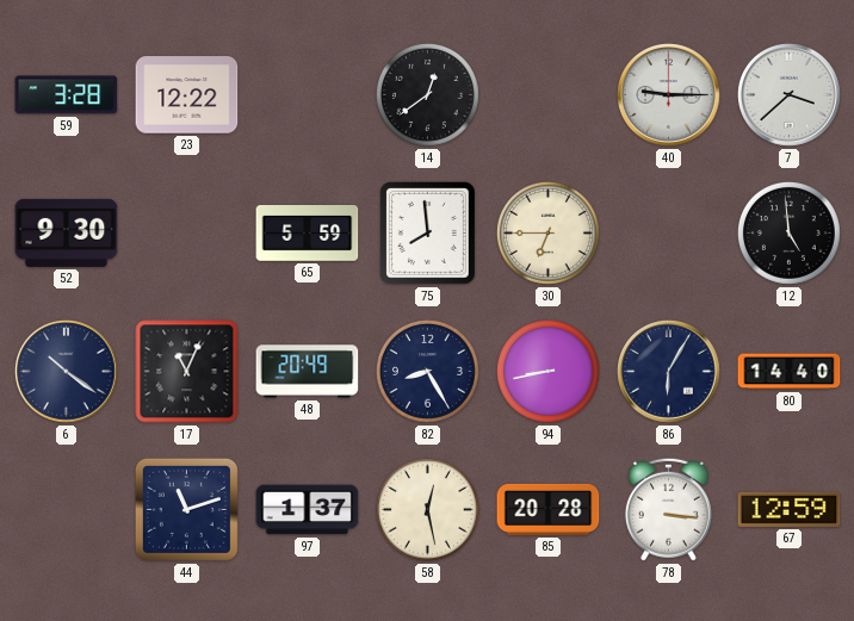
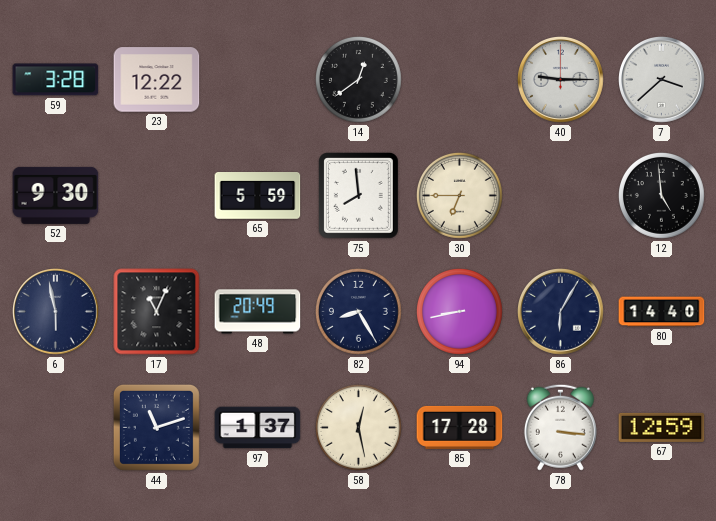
6: 10:21 -> 5:58 (56, 312)
85: 20:28 -> 17:28 (460, 427)
